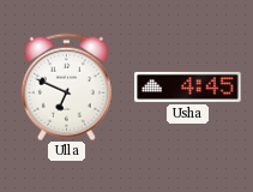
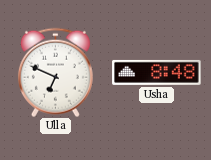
Usha: 4:45 -> 8:48 (157, 72)
